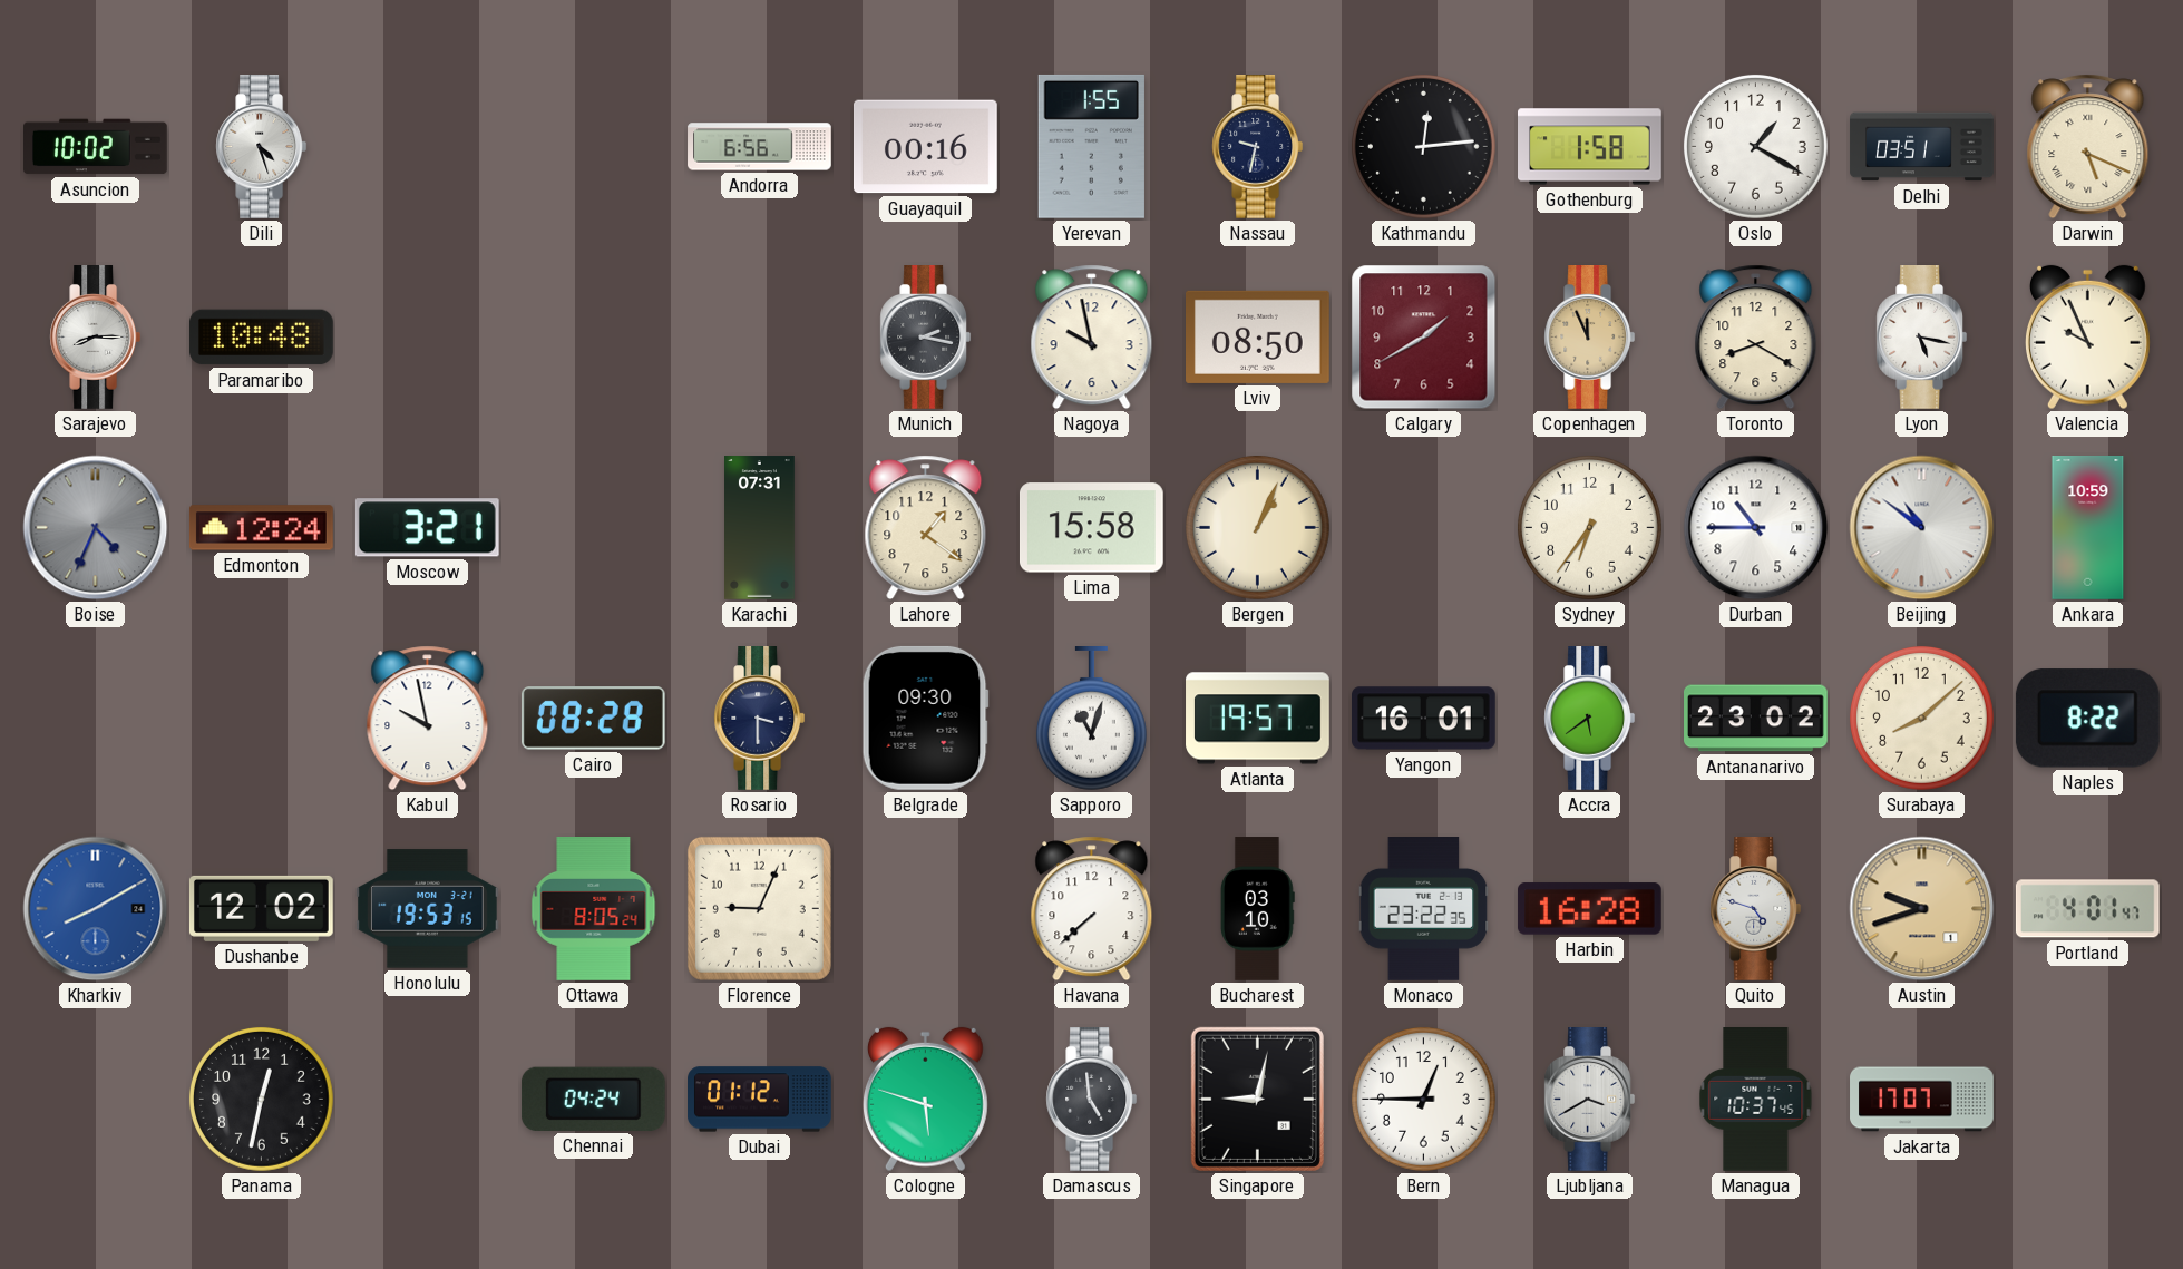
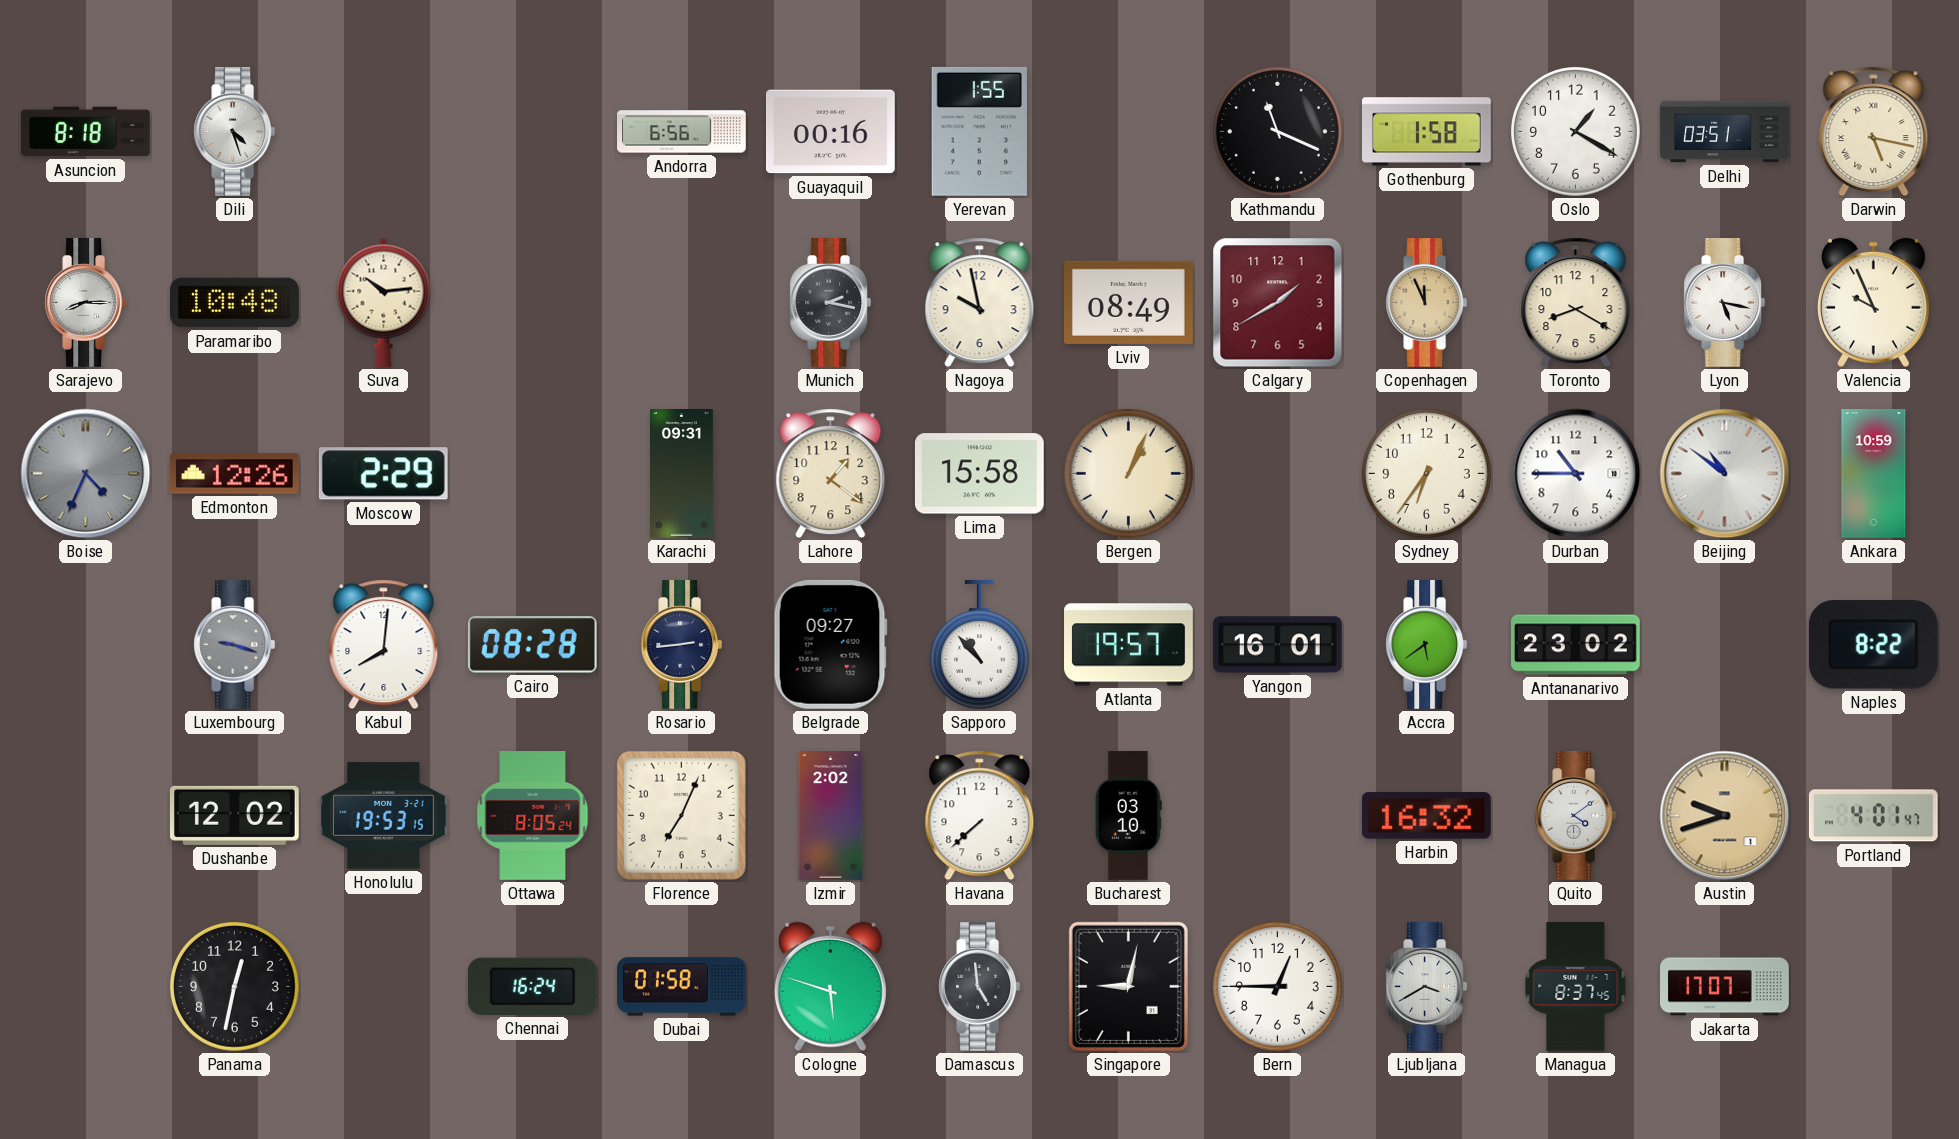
Asuncion: 10:02 -> 8:18 (86, 132)
Nassau: 9:32 -> none (1258, 147)
Kathmandu: 12:14 -> 11:19 (1277, 131)
Darwin: 5:19 -> 5:17 (1874, 132)
Suva: none -> 10:14 (384, 302)
Lviv: 08:50 -> 08:49 (1129, 302)
Edmonton: 12:24 -> 12:26 (235, 474)
Moscow: 3:21 -> 2:29 (383, 474)
Karachi: 07:31 -> 09:31 (682, 474)
Luxembourg: none -> 9:18 (235, 645)
Kabul: 9:58 -> 8:01 (384, 645)
Rosario: 3:30 -> 2:44 (682, 645)
Belgrade: 09:30 -> 09:27 (830, 644)
Sapporo: 11:03 -> 10:53 (979, 645)
Surabaya: 8:08 -> none (1921, 718)
Kharkiv: 8:10 -> none (96, 909)
Florence: 9:04 -> 7:04 (681, 815)
Izmir: none -> 2:02 (831, 816)
Monaco: 23:22 -> none (1424, 909)
Harbin: 16:28 -> 16:32 (1426, 816)
Quito: 4:48 -> 4:09 (1576, 816)
Chennai: 04:24 -> 16:24 (532, 986)
Dubai: 01:12 -> 01:58 (682, 987)
Managua: 10:37 -> 8:37 (1576, 987)
